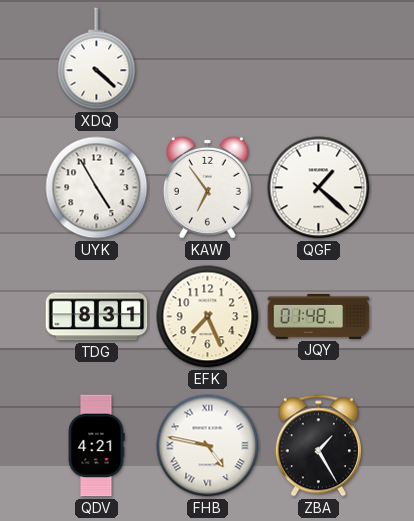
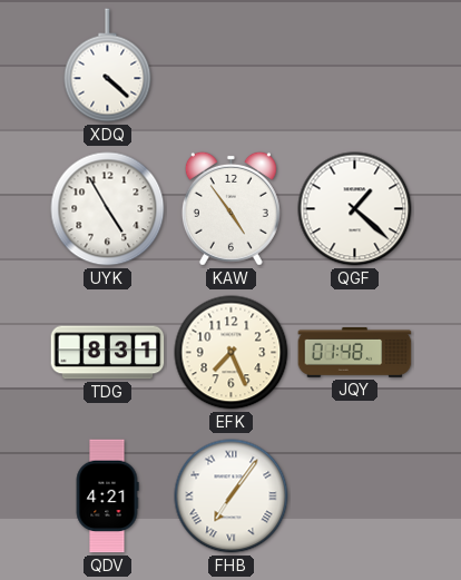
KAW: 6:54 -> 4:54 (230, 208)
FHB: 4:47 -> 7:06 (232, 497)
ZBA: 1:25 -> none (318, 446)
